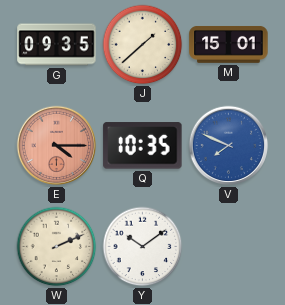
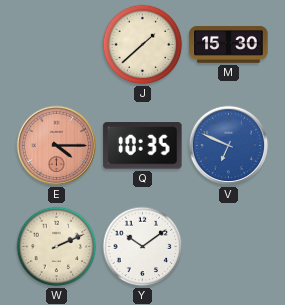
G: 09:35 -> none (57, 45)
M: 15:01 -> 15:30 (229, 44)
V: 7:49 -> 6:49 (229, 146)
